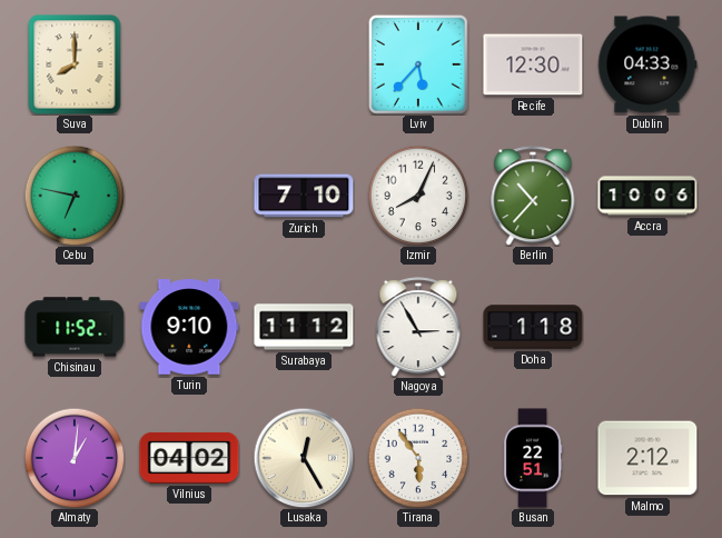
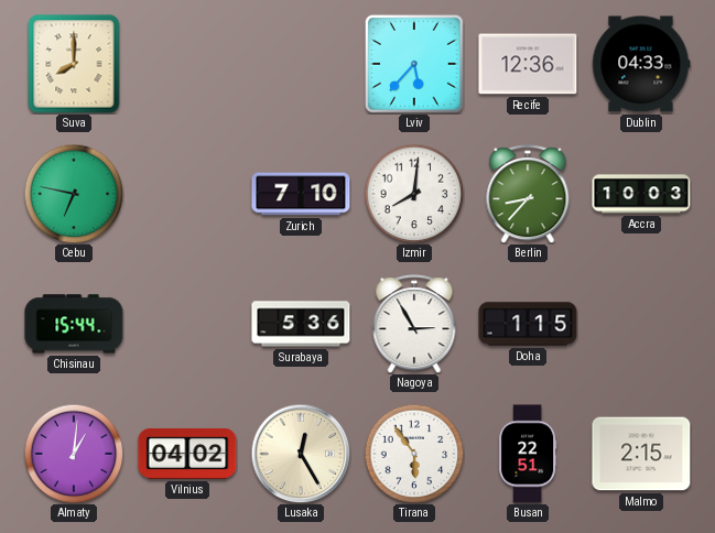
Recife: 12:30 -> 12:36 (528, 64)
Izmir: 8:04 -> 8:01 (414, 194)
Berlin: 10:37 -> 8:37 (528, 194)
Accra: 10:06 -> 10:03 (641, 194)
Chisinau: 11:52 -> 15:44 (74, 324)
Turin: 9:10 -> none (189, 327)
Surabaya: 11:12 -> 5:36 (301, 324)
Doha: 1:18 -> 1:15 (528, 324)
Malmo: 2:12 -> 2:15 (641, 454)
